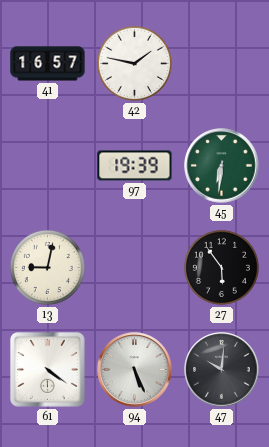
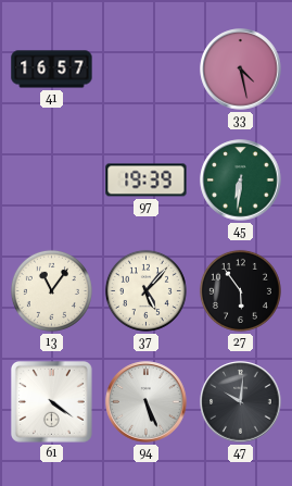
42: 1:47 -> none (134, 63)
33: none -> 4:28 (241, 70)
13: 9:02 -> 11:06 (51, 290)
37: none -> 5:07 (145, 290)
